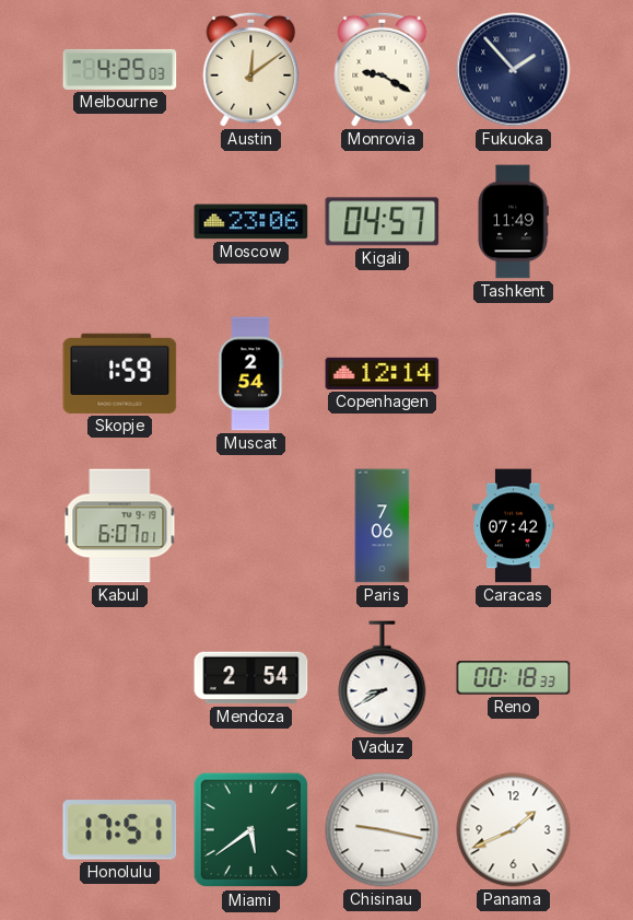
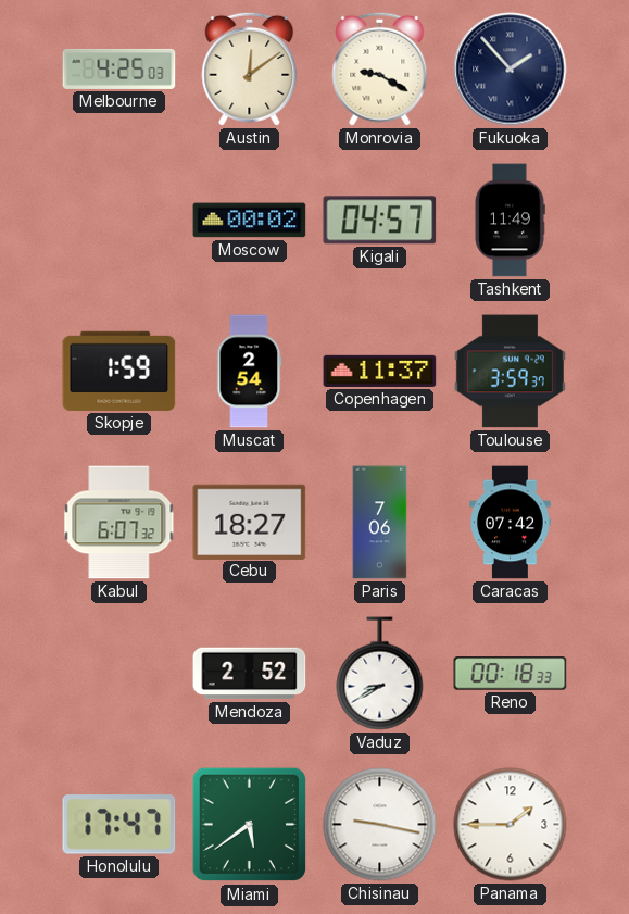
Moscow: 23:06 -> 00:02 (250, 221)
Copenhagen: 12:14 -> 11:37 (380, 371)
Toulouse: none -> 3:59 (510, 372)
Kabul: 6:07:01 -> 6:07:32 (119, 523)
Cebu: none -> 18:27 (250, 522)
Mendoza: 2:54 -> 2:52 (250, 674)
Honolulu: 17:51 -> 17:47 (119, 825)
Panama: 1:41 -> 1:45 (511, 825)
